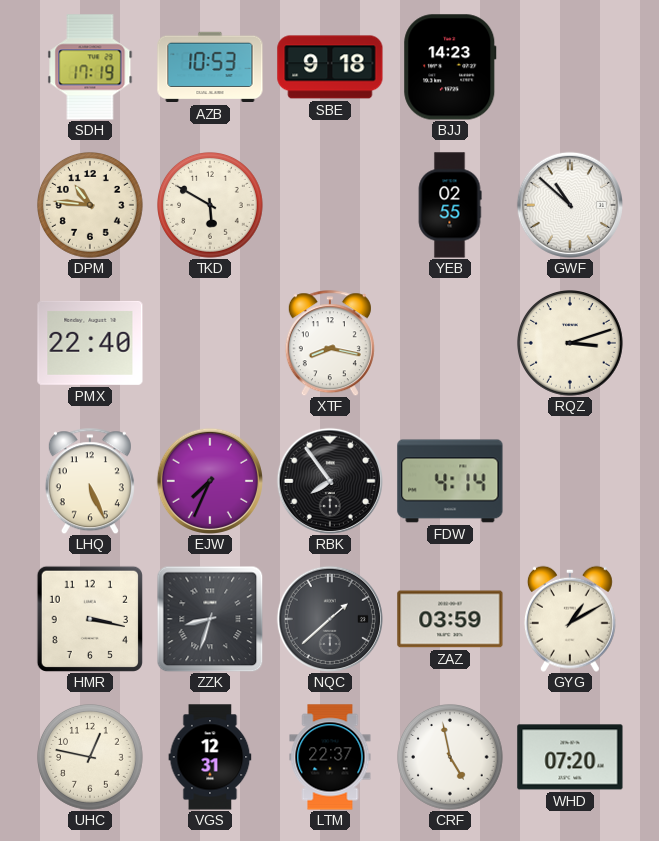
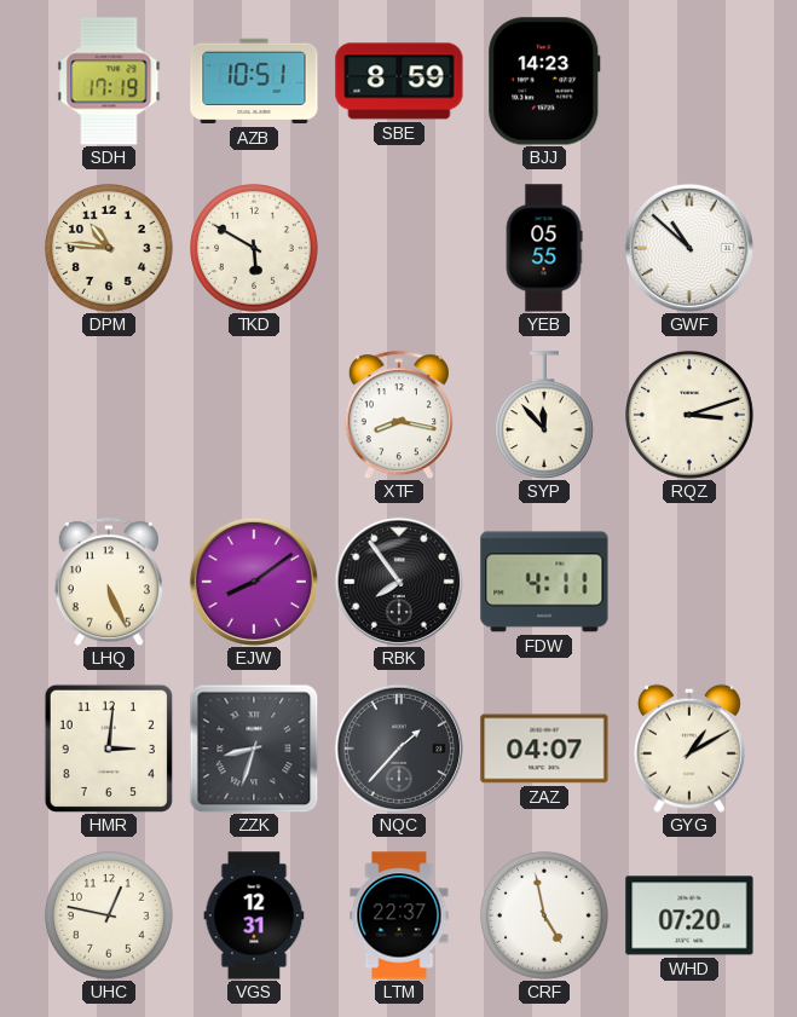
AZB: 10:53 -> 10:51 (254, 81)
SBE: 9:18 -> 8:59 (399, 81)
YEB: 02:55 -> 05:55 (544, 248)
PMX: 22:40 -> none (90, 343)
SYP: none -> 11:53 (544, 415)
EJW: 7:34 -> 8:09 (254, 582)
FDW: 4:14 -> 4:11 (544, 582)
HMR: 3:17 -> 3:01 (108, 747)
NQC: 1:38 -> 1:37 (399, 749)
ZAZ: 03:59 -> 04:07 (544, 749)
